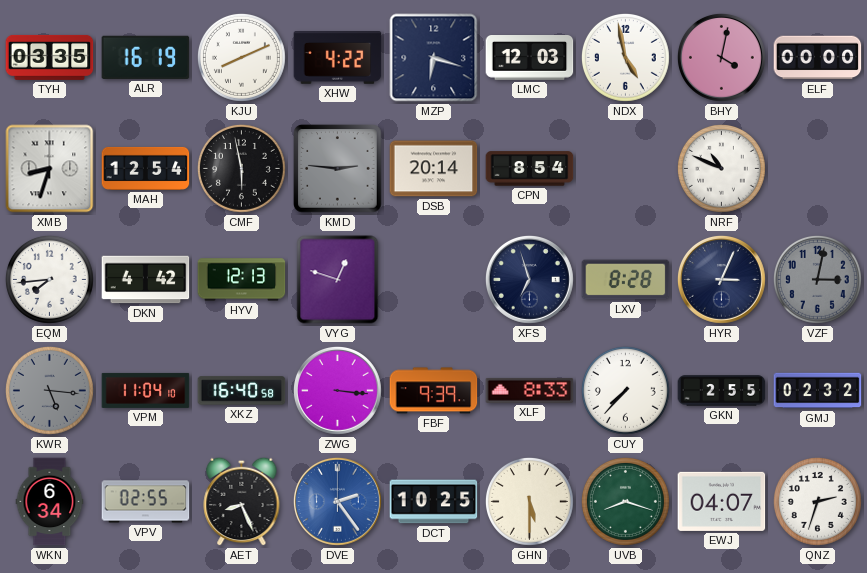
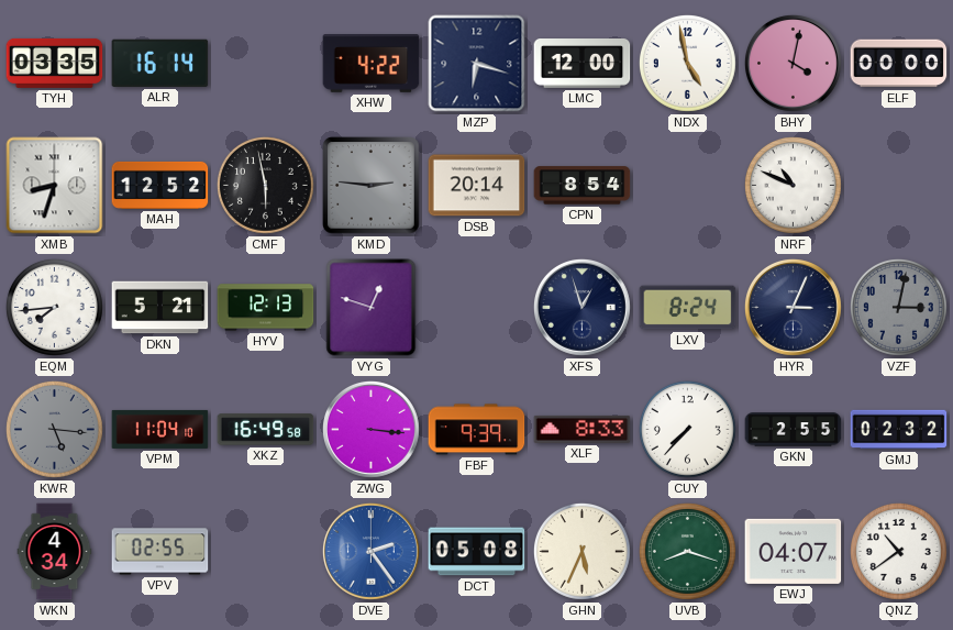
ALR: 16:19 -> 16:14 (160, 63)
KJU: 8:11 -> none (241, 57)
LMC: 12:03 -> 12:00 (583, 64)
MAH: 12:54 -> 12:52 (160, 185)
DKN: 4:42 -> 5:21 (160, 308)
XFS: 6:57 -> 12:57 (581, 307)
LXV: 8:28 -> 8:24 (688, 308)
XKZ: 16:40 -> 16:49 (266, 430)
WKN: 6:34 -> 4:34 (55, 552)
AET: 8:26 -> none (242, 501)
DCT: 10:25 -> 05:08 (477, 552)
GHN: 5:30 -> 5:34 (581, 551)
QNZ: 2:33 -> 10:39 (898, 551)
